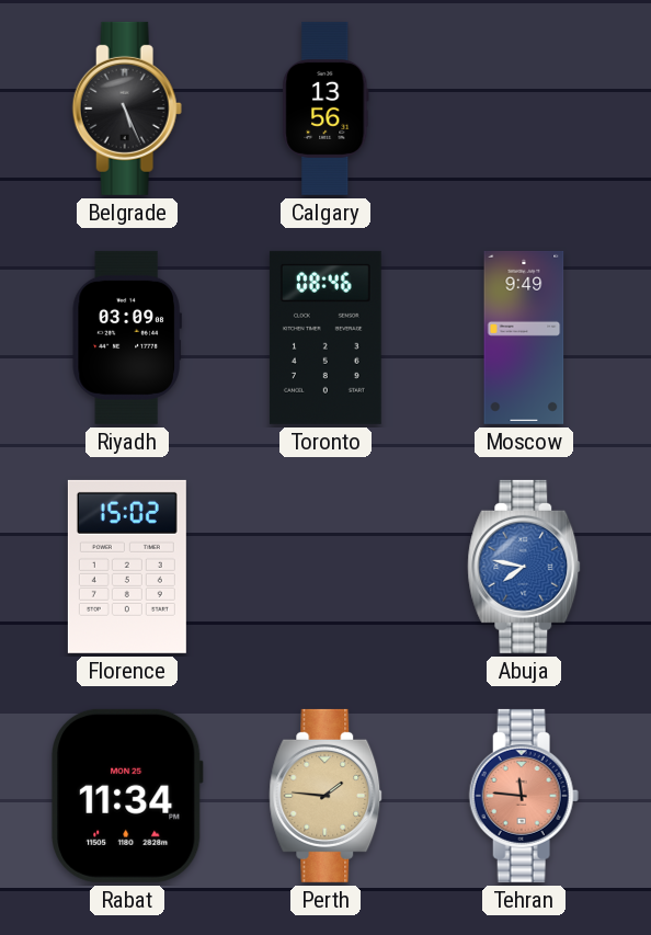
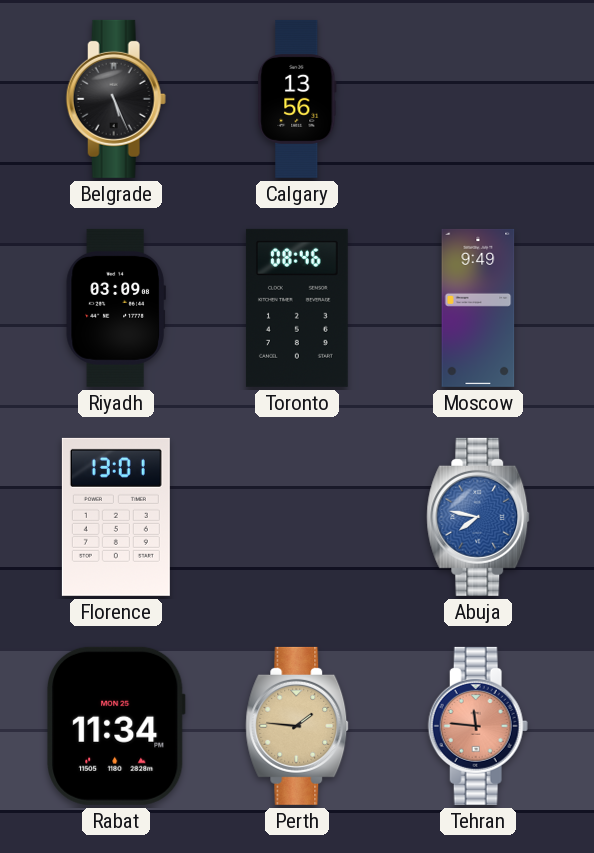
Florence: 15:02 -> 13:01 (116, 517)
